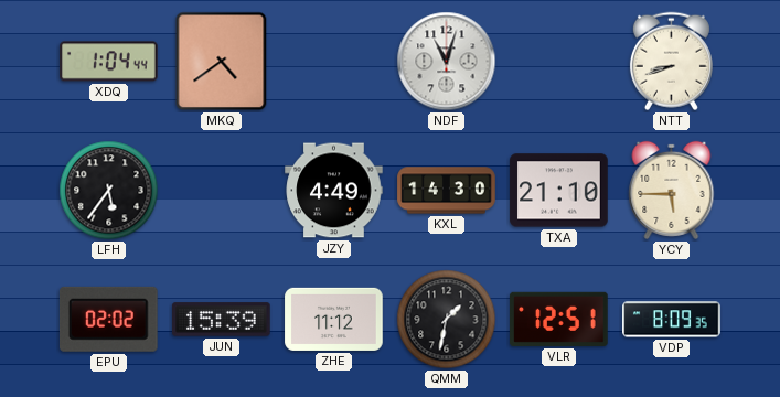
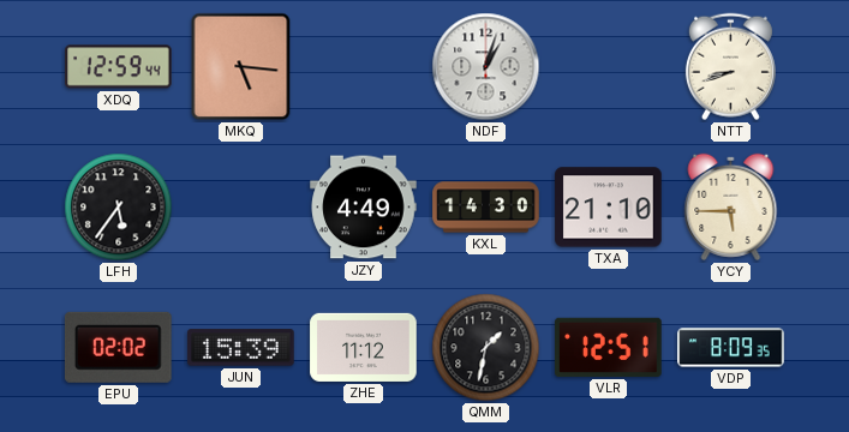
XDQ: 1:04 -> 12:59 (119, 67)
MKQ: 4:39 -> 5:16 (241, 67)
NDF: 11:03 -> 1:03 (486, 67)
